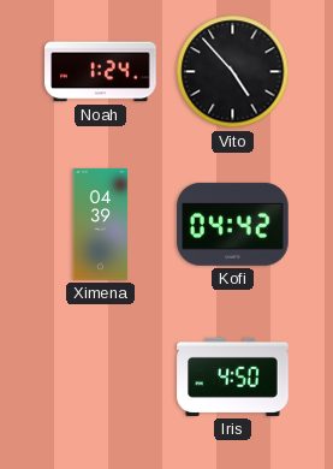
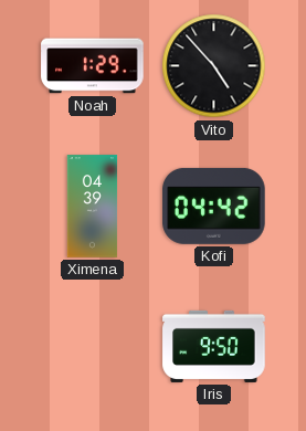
Noah: 1:24 -> 1:29 (93, 66)
Iris: 4:50 -> 9:50 (214, 346)
